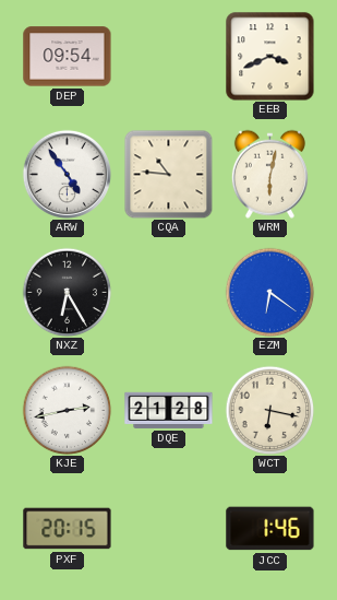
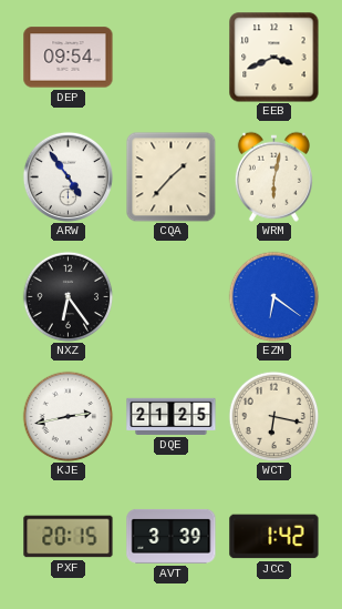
CQA: 10:46 -> 1:37 (170, 176)
NXZ: 6:25 -> 6:24 (68, 296)
DQE: 21:28 -> 21:25 (172, 416)
AVT: none -> 3:39 (172, 536)
JCC: 1:46 -> 1:42 (274, 537)
